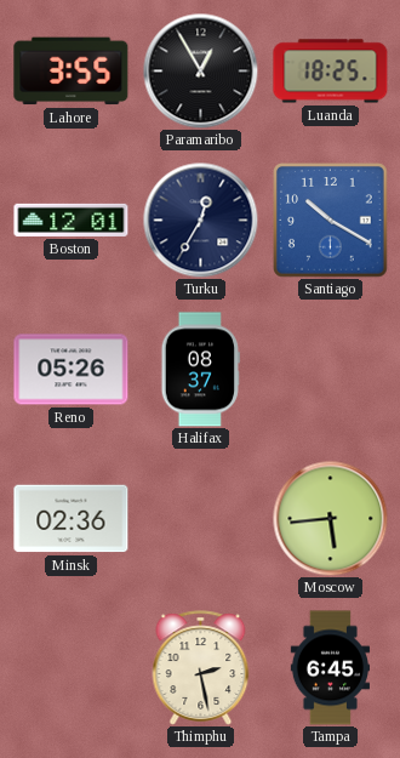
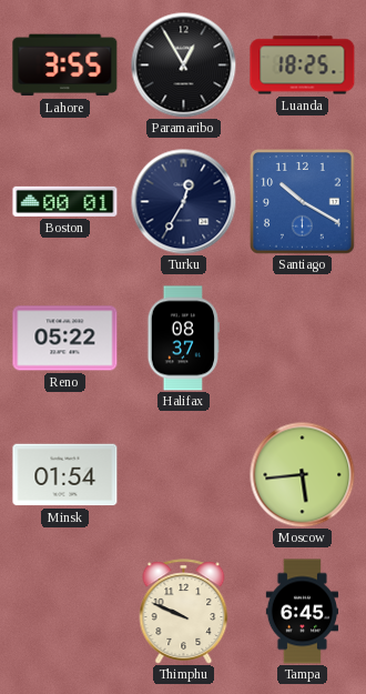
Boston: 12:01 -> 00:01 (65, 201)
Reno: 05:26 -> 05:22 (65, 339)
Minsk: 02:36 -> 01:54 (65, 475)
Thimphu: 2:28 -> 9:49 (184, 612)
